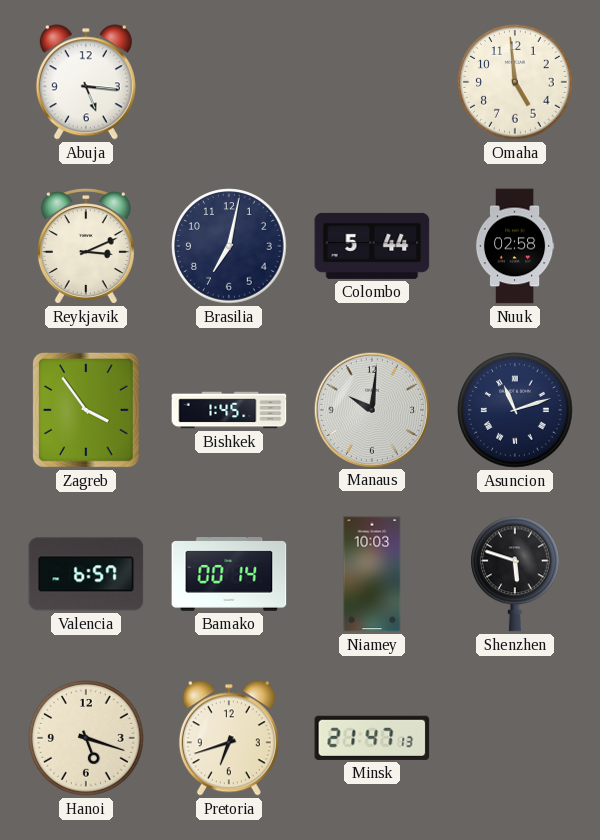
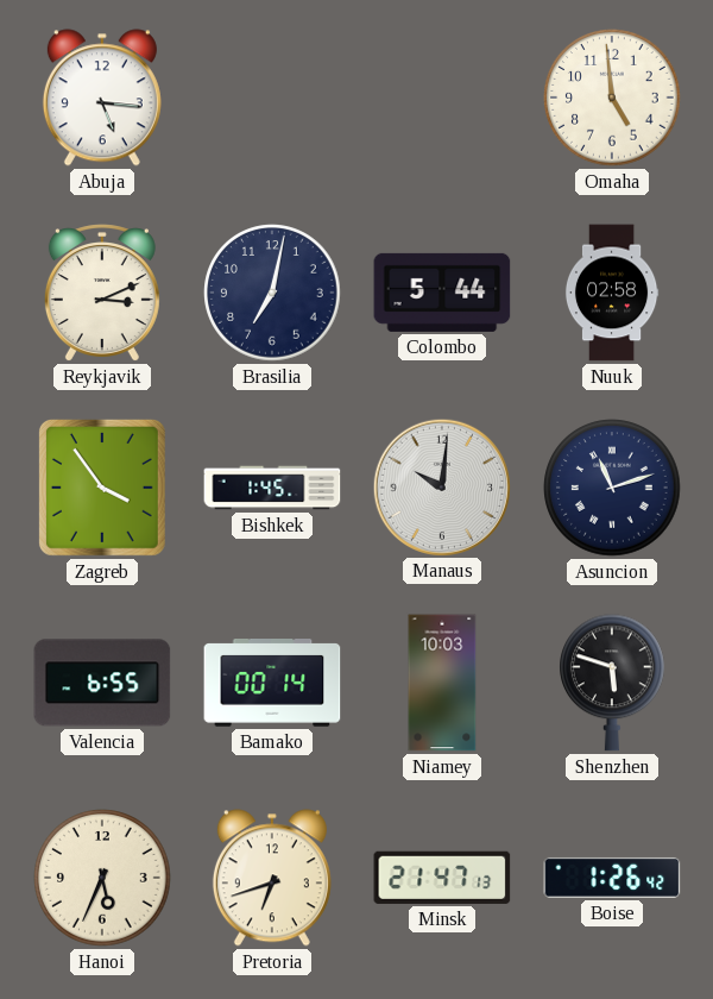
Valencia: 6:57 -> 6:55 (102, 683)
Hanoi: 5:18 -> 5:34 (102, 878)
Boise: none -> 1:26 (612, 878)
